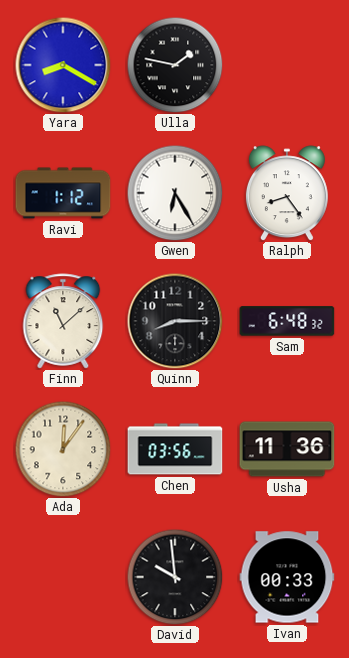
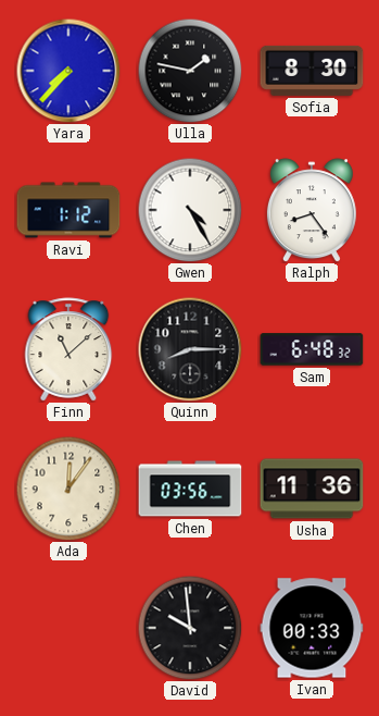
Yara: 8:20 -> 7:37 (68, 71)
Sofia: none -> 8:30 (312, 71)
Gwen: 6:25 -> 4:25 (190, 210)
